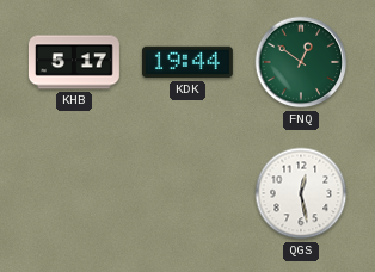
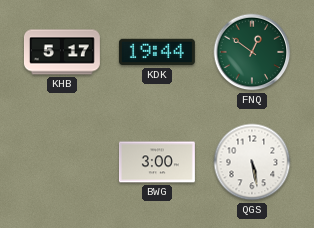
BWG: none -> 3:00 (157, 162)
QGS: 12:28 -> 5:28 (252, 162)
